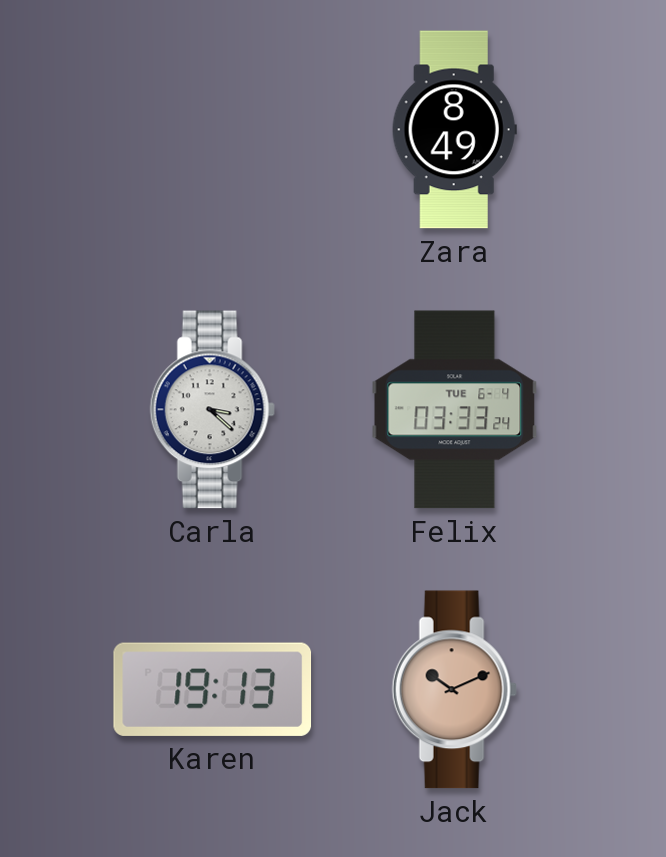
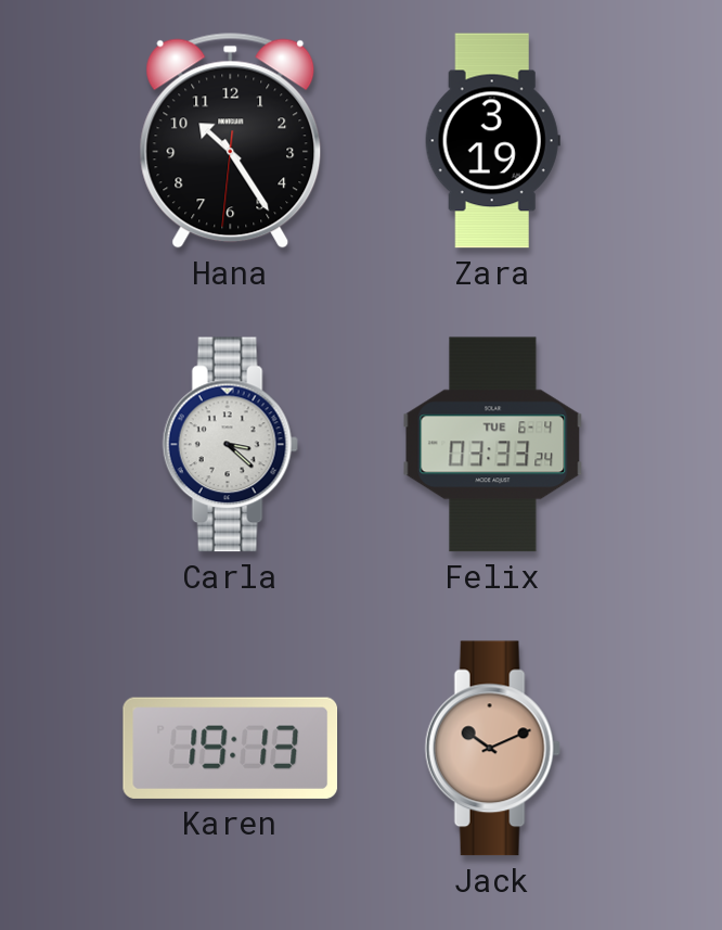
Hana: none -> 10:24 (231, 140)
Zara: 8:49 -> 3:19 (492, 141)
